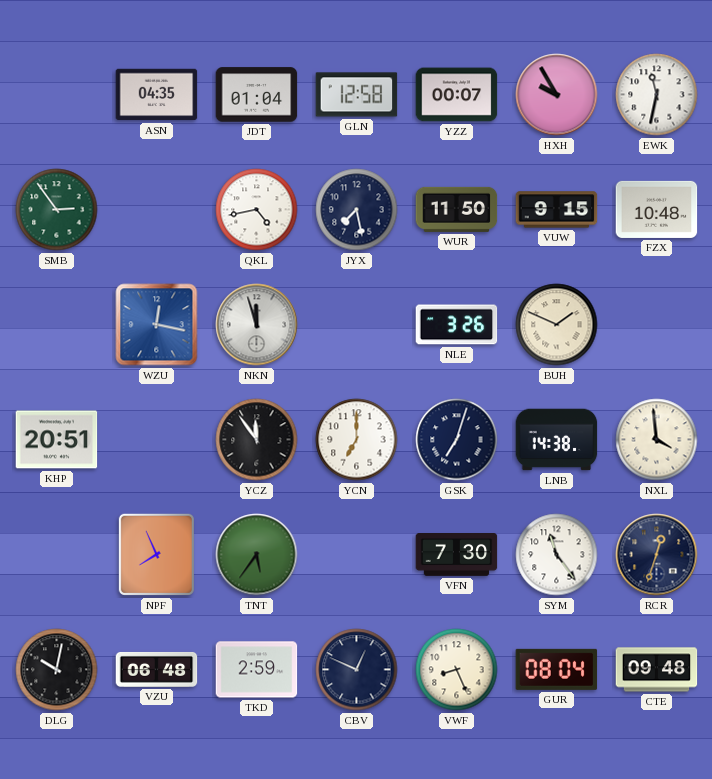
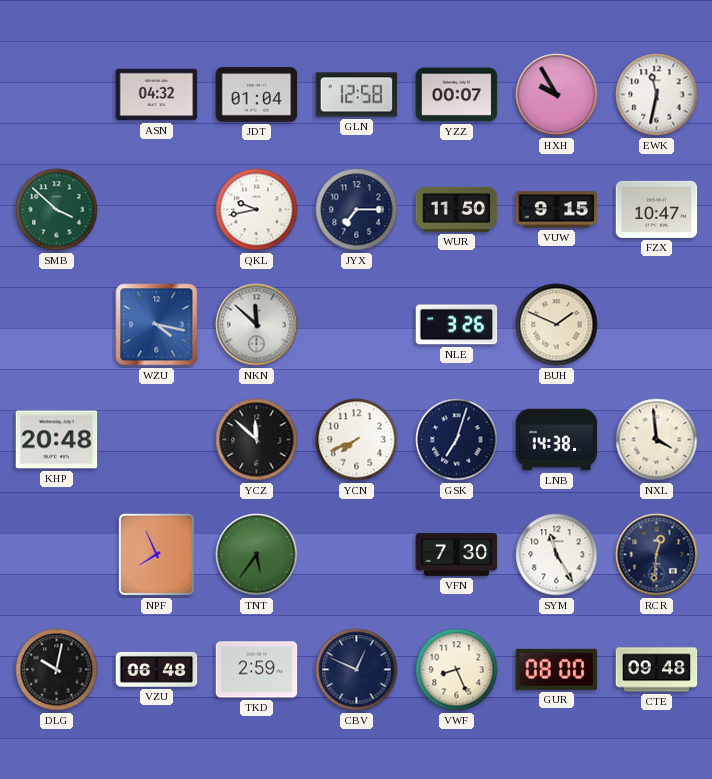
ASN: 04:35 -> 04:32 (157, 95)
SMB: 2:54 -> 3:52 (57, 210)
QKL: 4:43 -> 9:43 (257, 210)
JYX: 7:28 -> 7:15 (357, 210)
FZX: 10:48 -> 10:47 (657, 209)
WZU: 12:17 -> 4:17 (157, 325)
NKN: 11:57 -> 11:52 (257, 325)
KHP: 20:51 -> 20:48 (57, 440)
YCZ: 11:54 -> 11:52 (257, 440)
YCN: 7:00 -> 7:41 (357, 440)
SYM: 11:24 -> 11:25 (557, 555)
RCR: 12:33 -> 12:31 (657, 555)
GUR: 08:04 -> 08:00 (557, 669)
